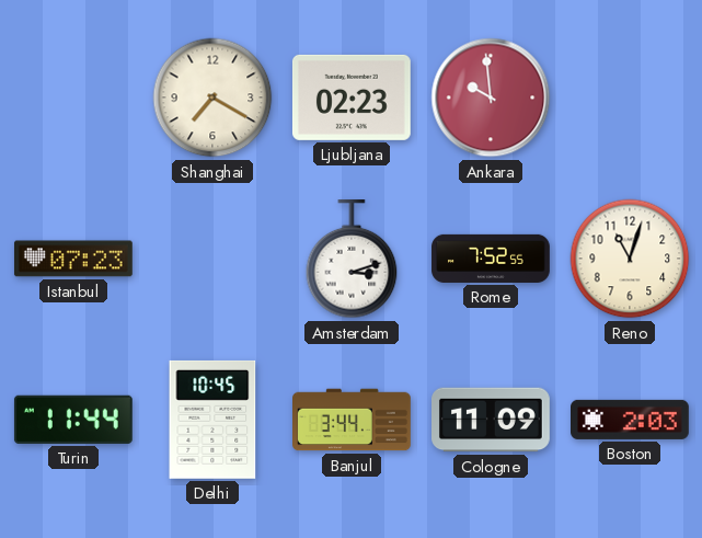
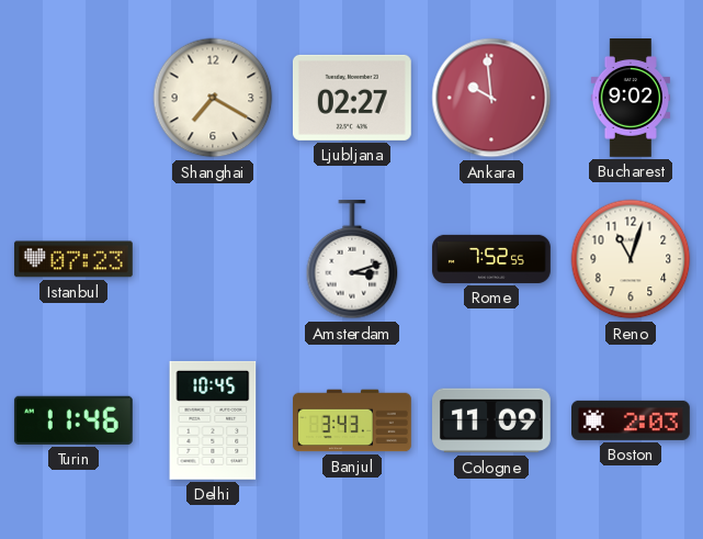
Ljubljana: 02:23 -> 02:27 (352, 98)
Bucharest: none -> 9:02 (631, 99)
Turin: 11:44 -> 11:46 (73, 420)
Banjul: 3:44 -> 3:43 (353, 420)
